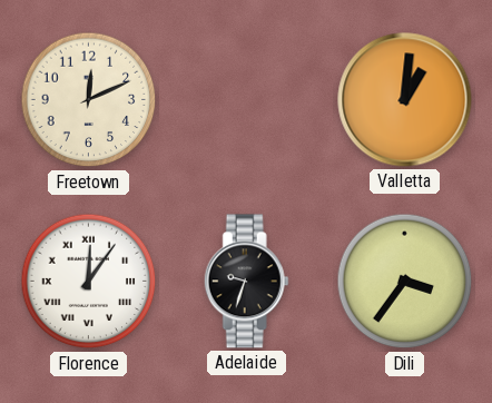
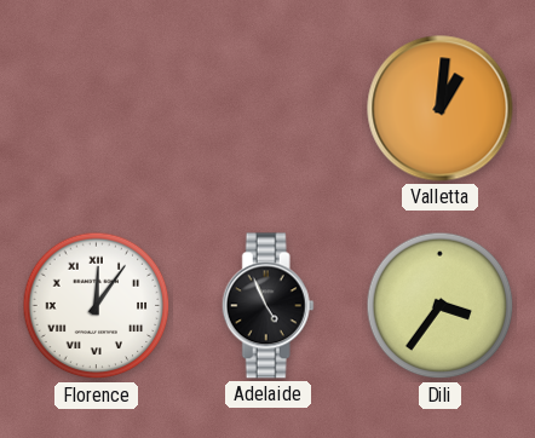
Freetown: 12:11 -> none (89, 100)
Adelaide: 9:33 -> 4:56 (267, 306)
